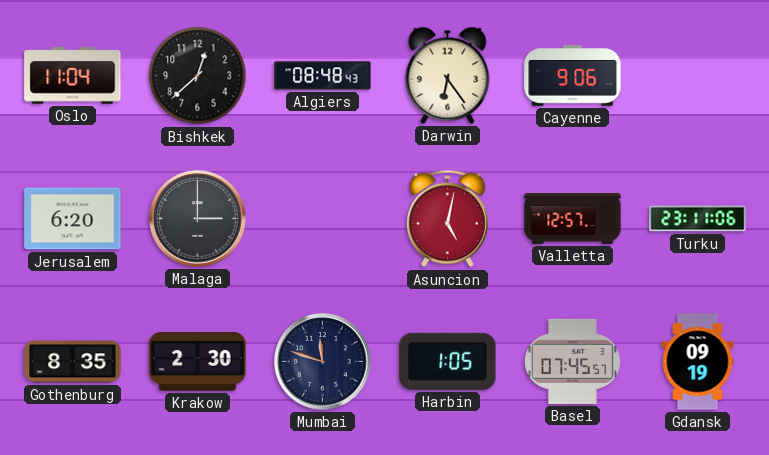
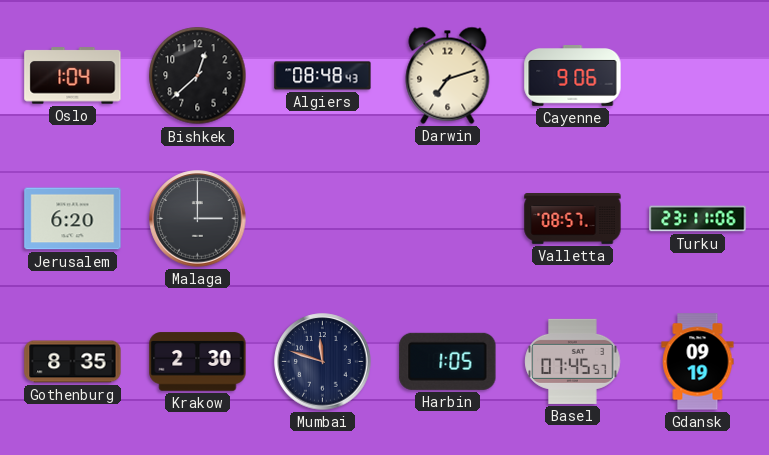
Oslo: 11:04 -> 1:04 (73, 76)
Darwin: 6:24 -> 7:12 (448, 75)
Asuncion: 5:02 -> none (447, 219)
Valletta: 12:57 -> 08:57 (573, 219)
